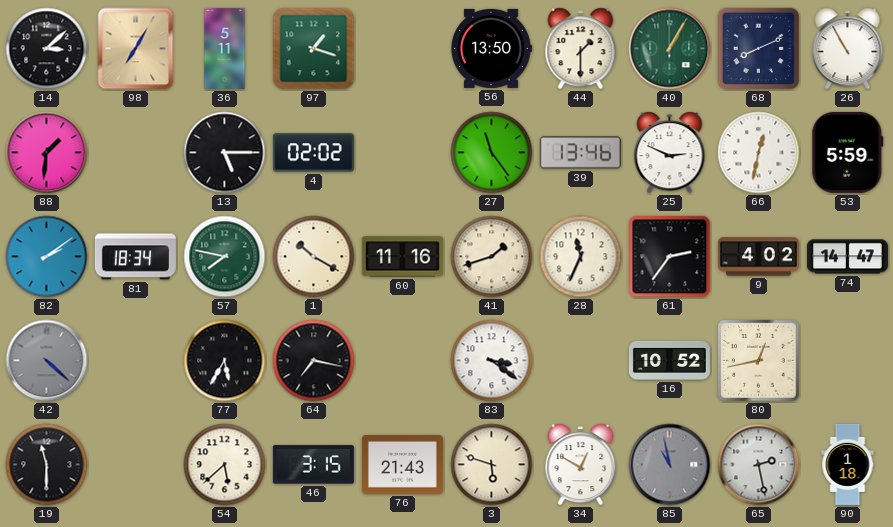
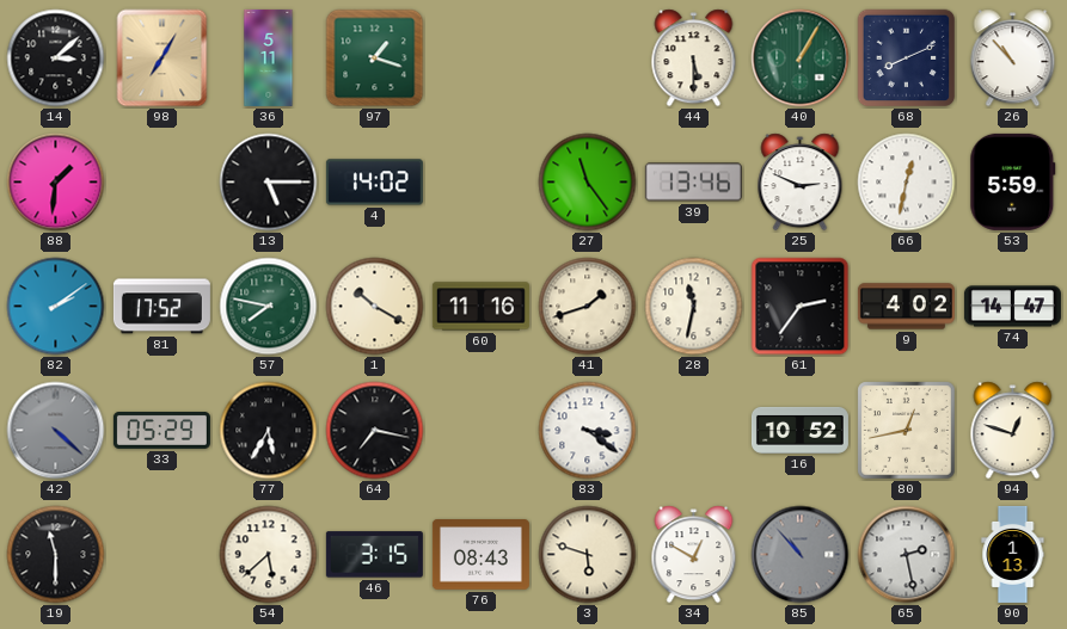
56: 13:50 -> none (491, 48)
44: 1:30 -> 5:30 (694, 58)
26: 10:55 -> 10:53 (1013, 58)
4: 02:02 -> 14:02 (374, 183)
81: 18:34 -> 17:52 (161, 307)
28: 11:34 -> 11:32 (694, 307)
33: none -> 05:29 (161, 430)
94: none -> 12:48 (1013, 431)
76: 21:43 -> 08:43 (480, 555)
85: 10:58 -> 10:53 (801, 555)
90: 1:18 -> 1:13 (1013, 554)
